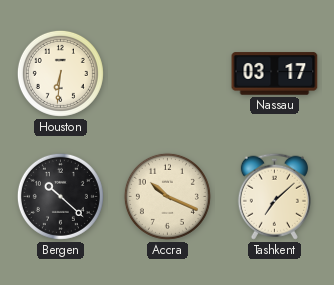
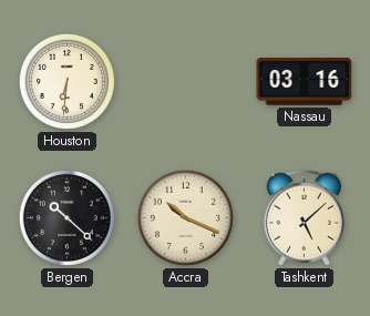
Nassau: 03:17 -> 03:16 (305, 82)
Tashkent: 7:08 -> 5:08 (304, 217)
